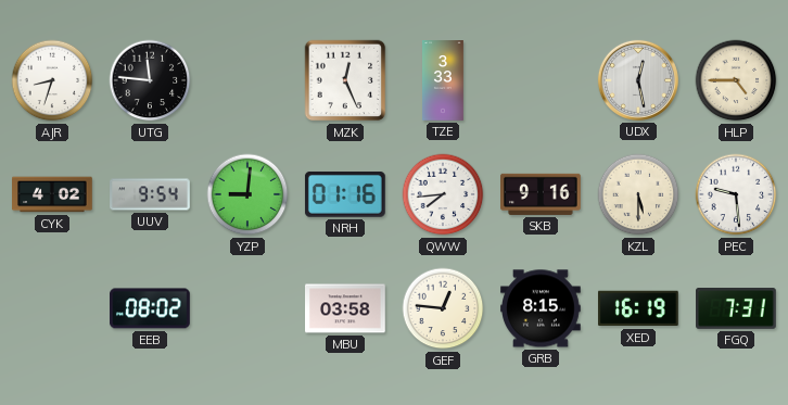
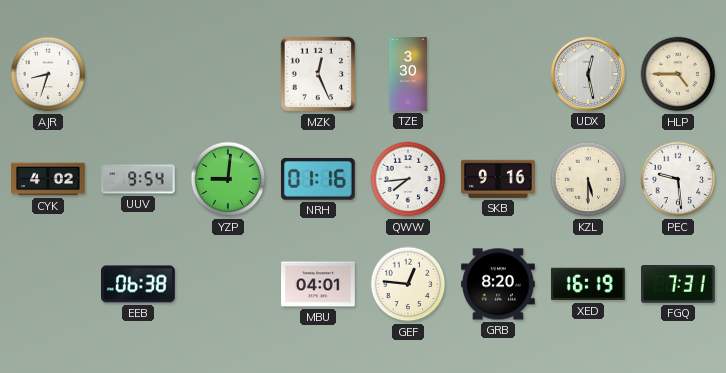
UTG: 11:46 -> none (150, 80)
TZE: 3:33 -> 3:30 (408, 74)
EEB: 08:02 -> 06:38 (139, 284)
MBU: 03:58 -> 04:01 (319, 284)
GRB: 8:15 -> 8:20 (499, 284)
